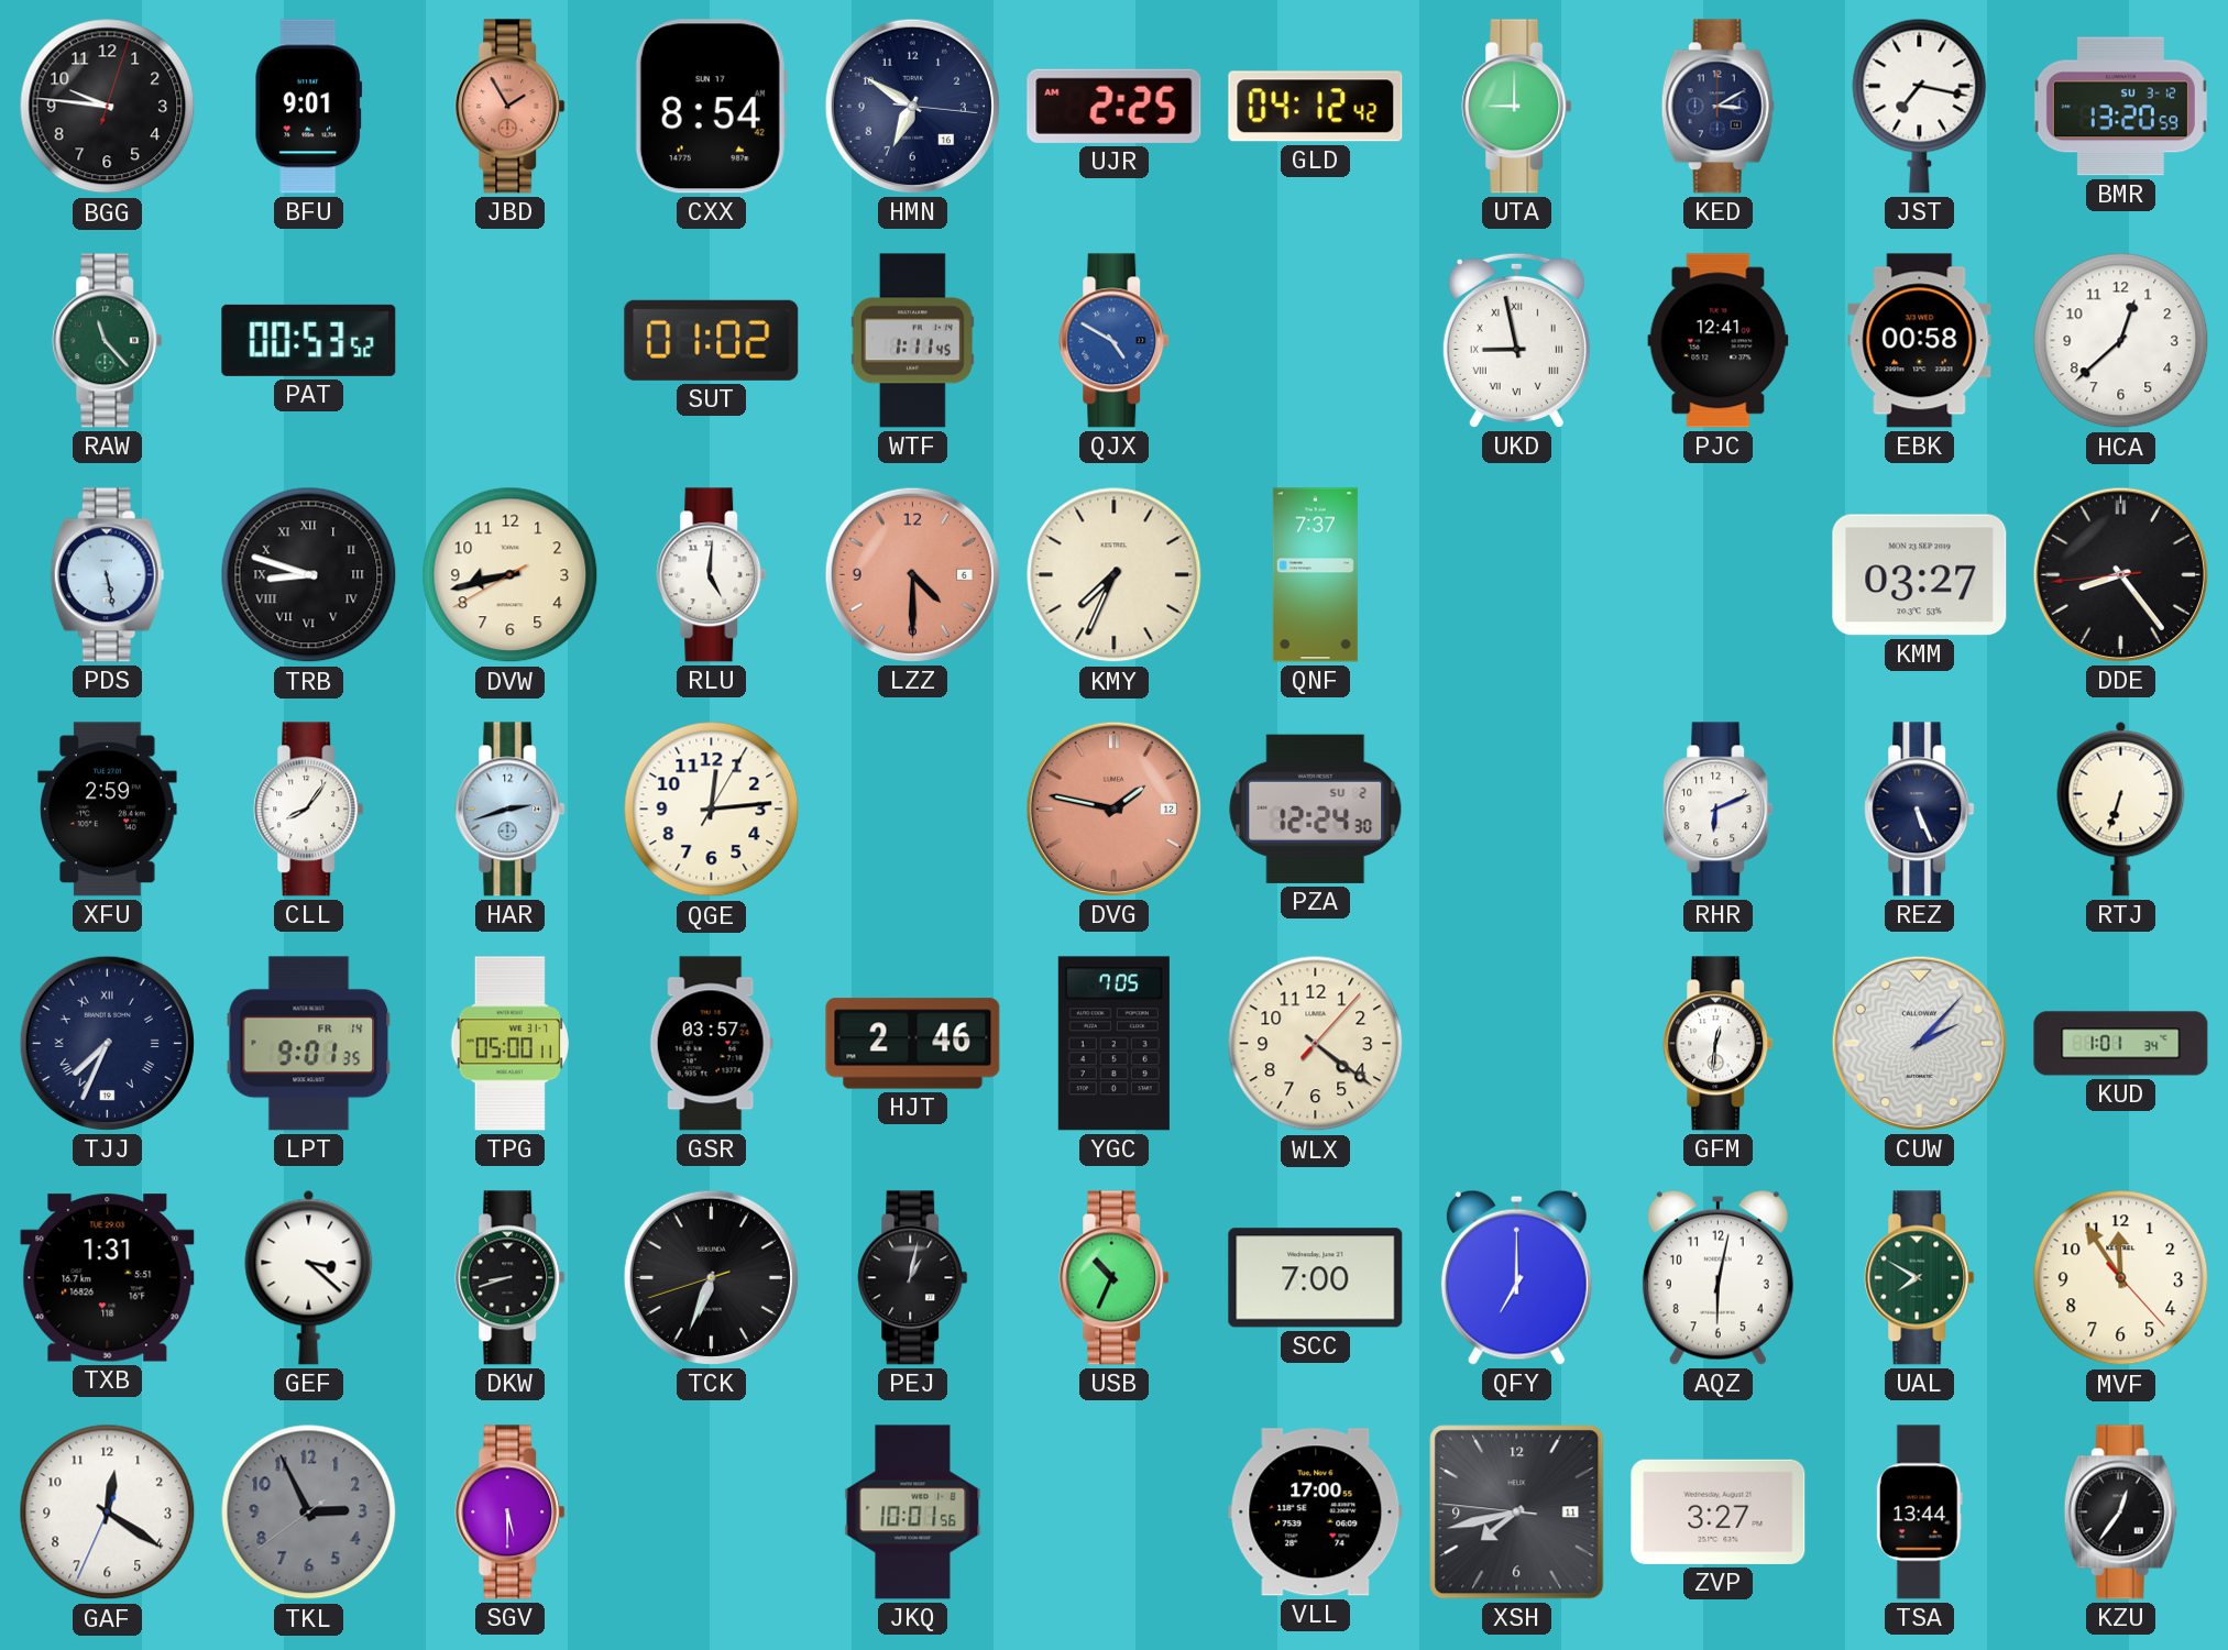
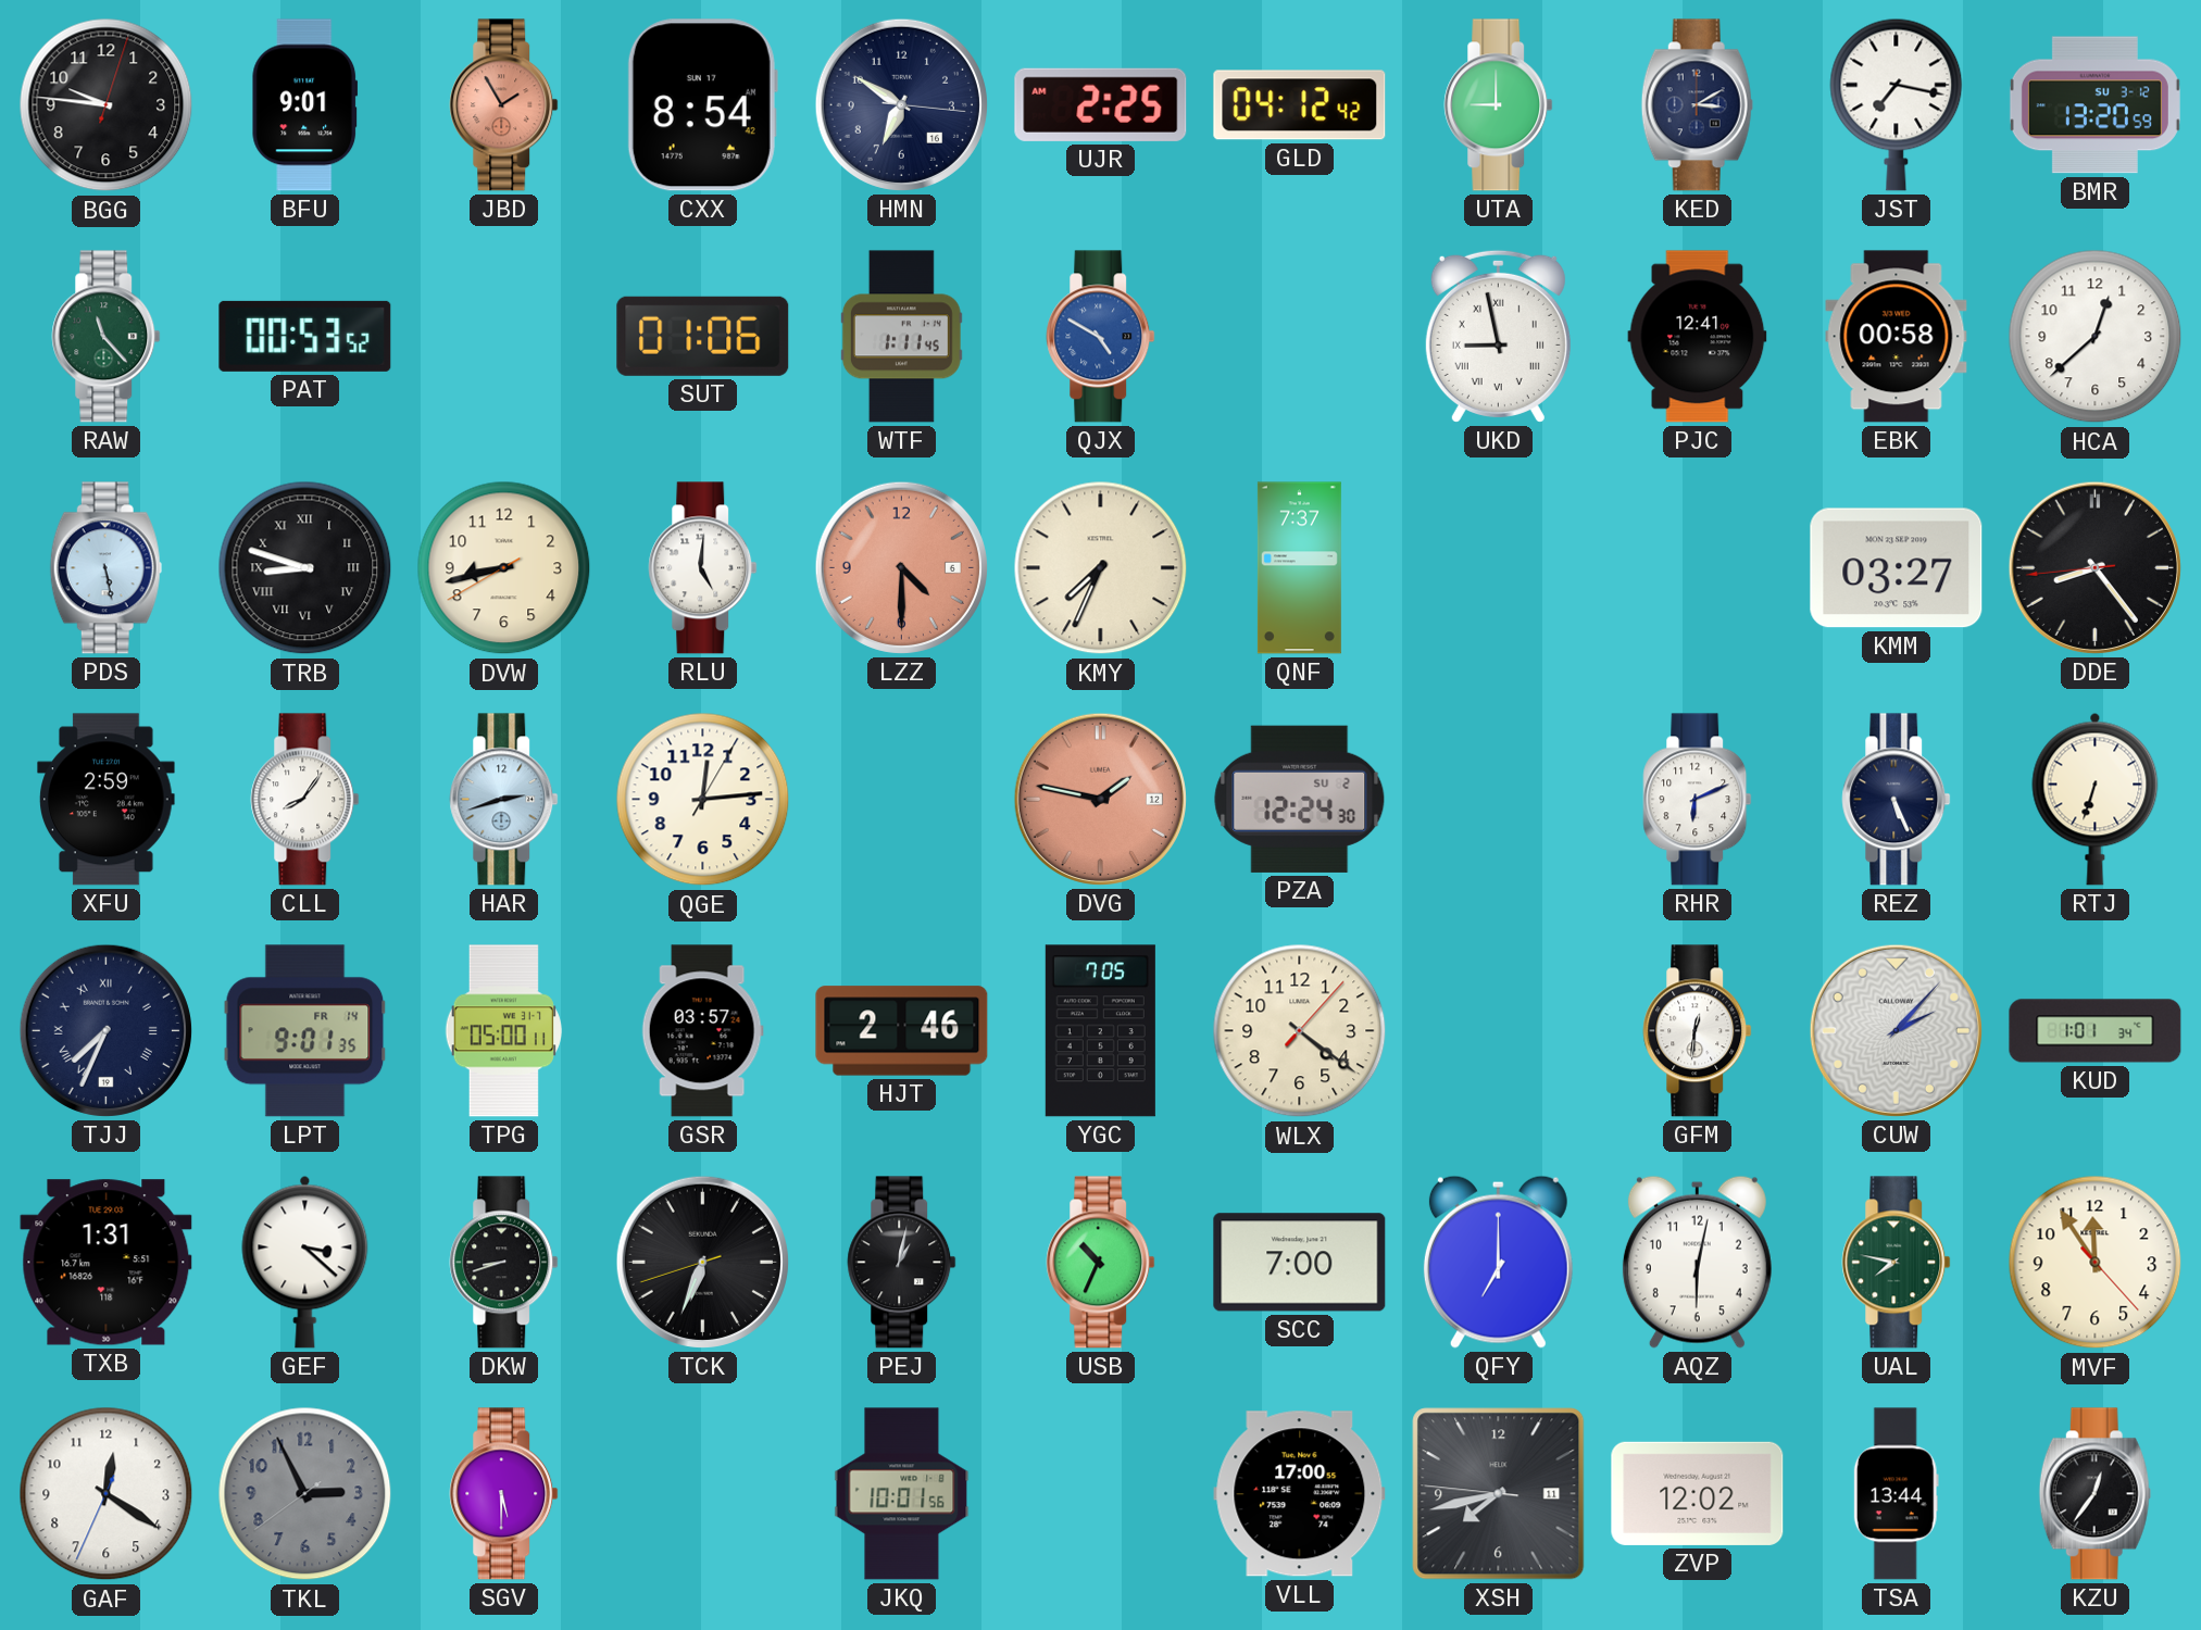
SUT: 01:02 -> 01:06 (703, 336)
UAL: 7:50 -> 7:47 (1897, 1263)
ZVP: 3:27 -> 12:02 (1698, 1493)
